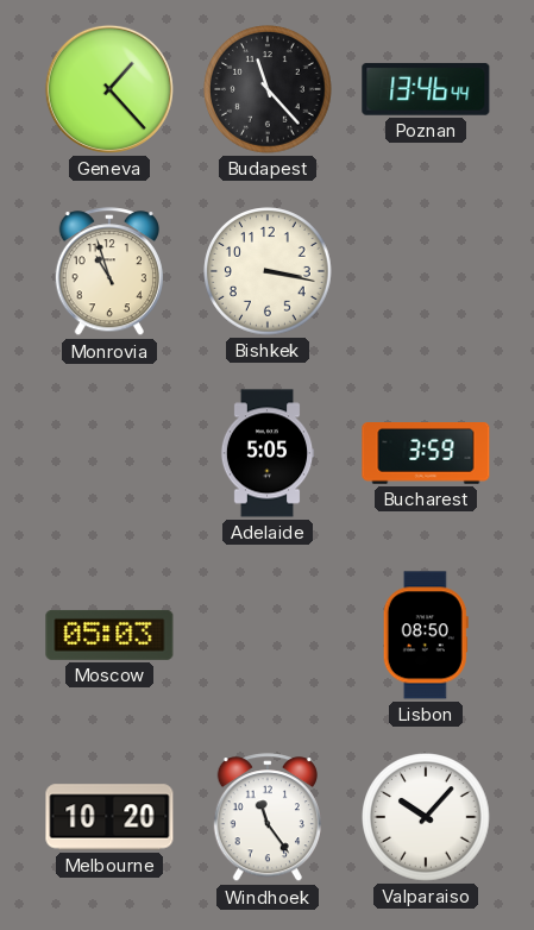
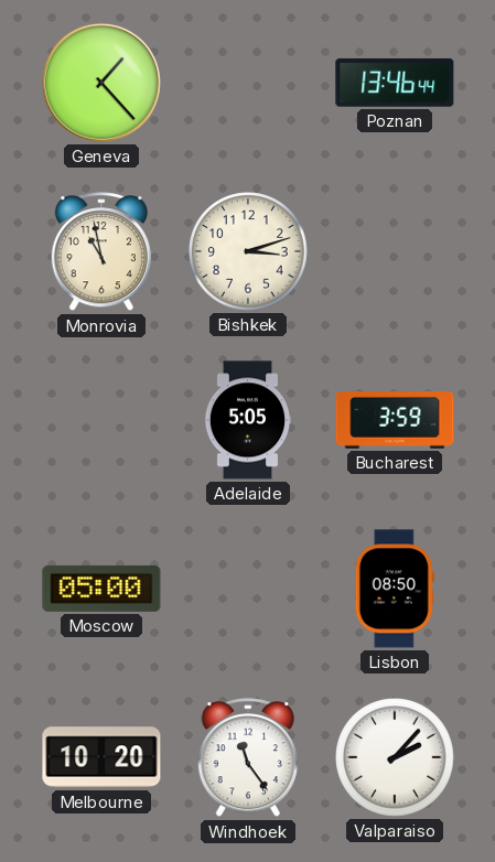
Budapest: 11:23 -> none (268, 89)
Monrovia: 10:57 -> 10:58 (101, 252)
Bishkek: 3:17 -> 3:12 (248, 251)
Moscow: 05:03 -> 05:00 (101, 589)
Valparaiso: 10:07 -> 2:07 (395, 757)
